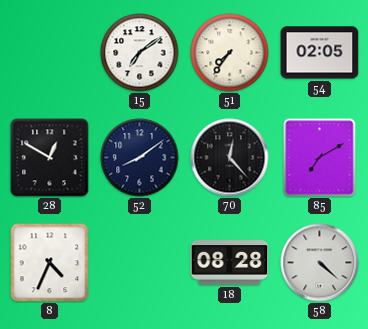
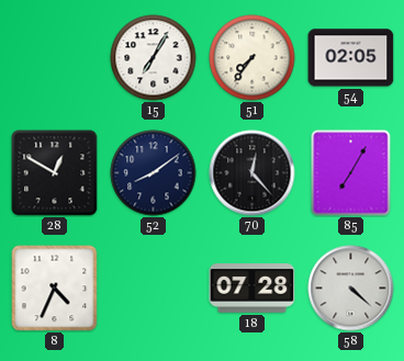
15: 7:09 -> 7:05 (154, 58)
85: 7:10 -> 7:05 (351, 173)
18: 08:28 -> 07:28 (252, 289)
